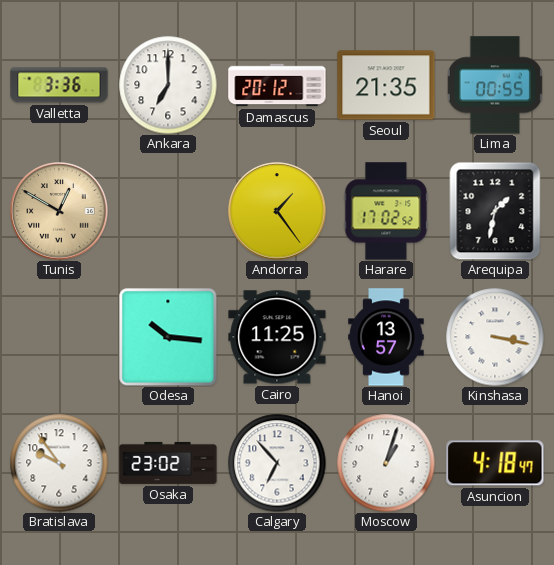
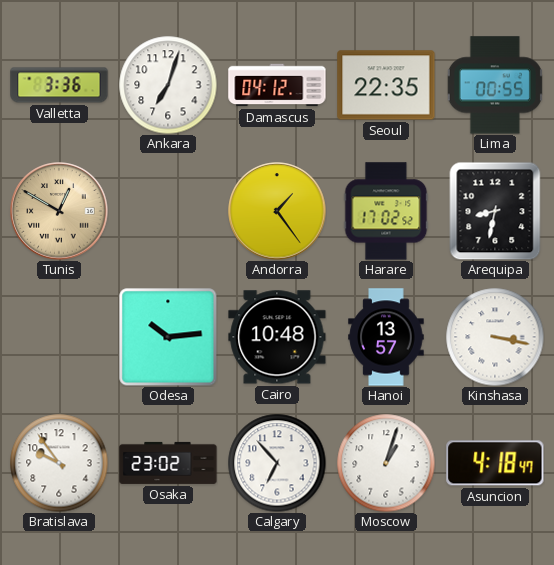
Ankara: 7:00 -> 7:03 (168, 85)
Damascus: 20:12 -> 04:12 (277, 85)
Seoul: 21:35 -> 22:35 (386, 85)
Arequipa: 1:32 -> 8:32 (495, 211)
Odesa: 10:16 -> 10:14 (168, 337)
Cairo: 11:25 -> 10:48 (277, 337)
